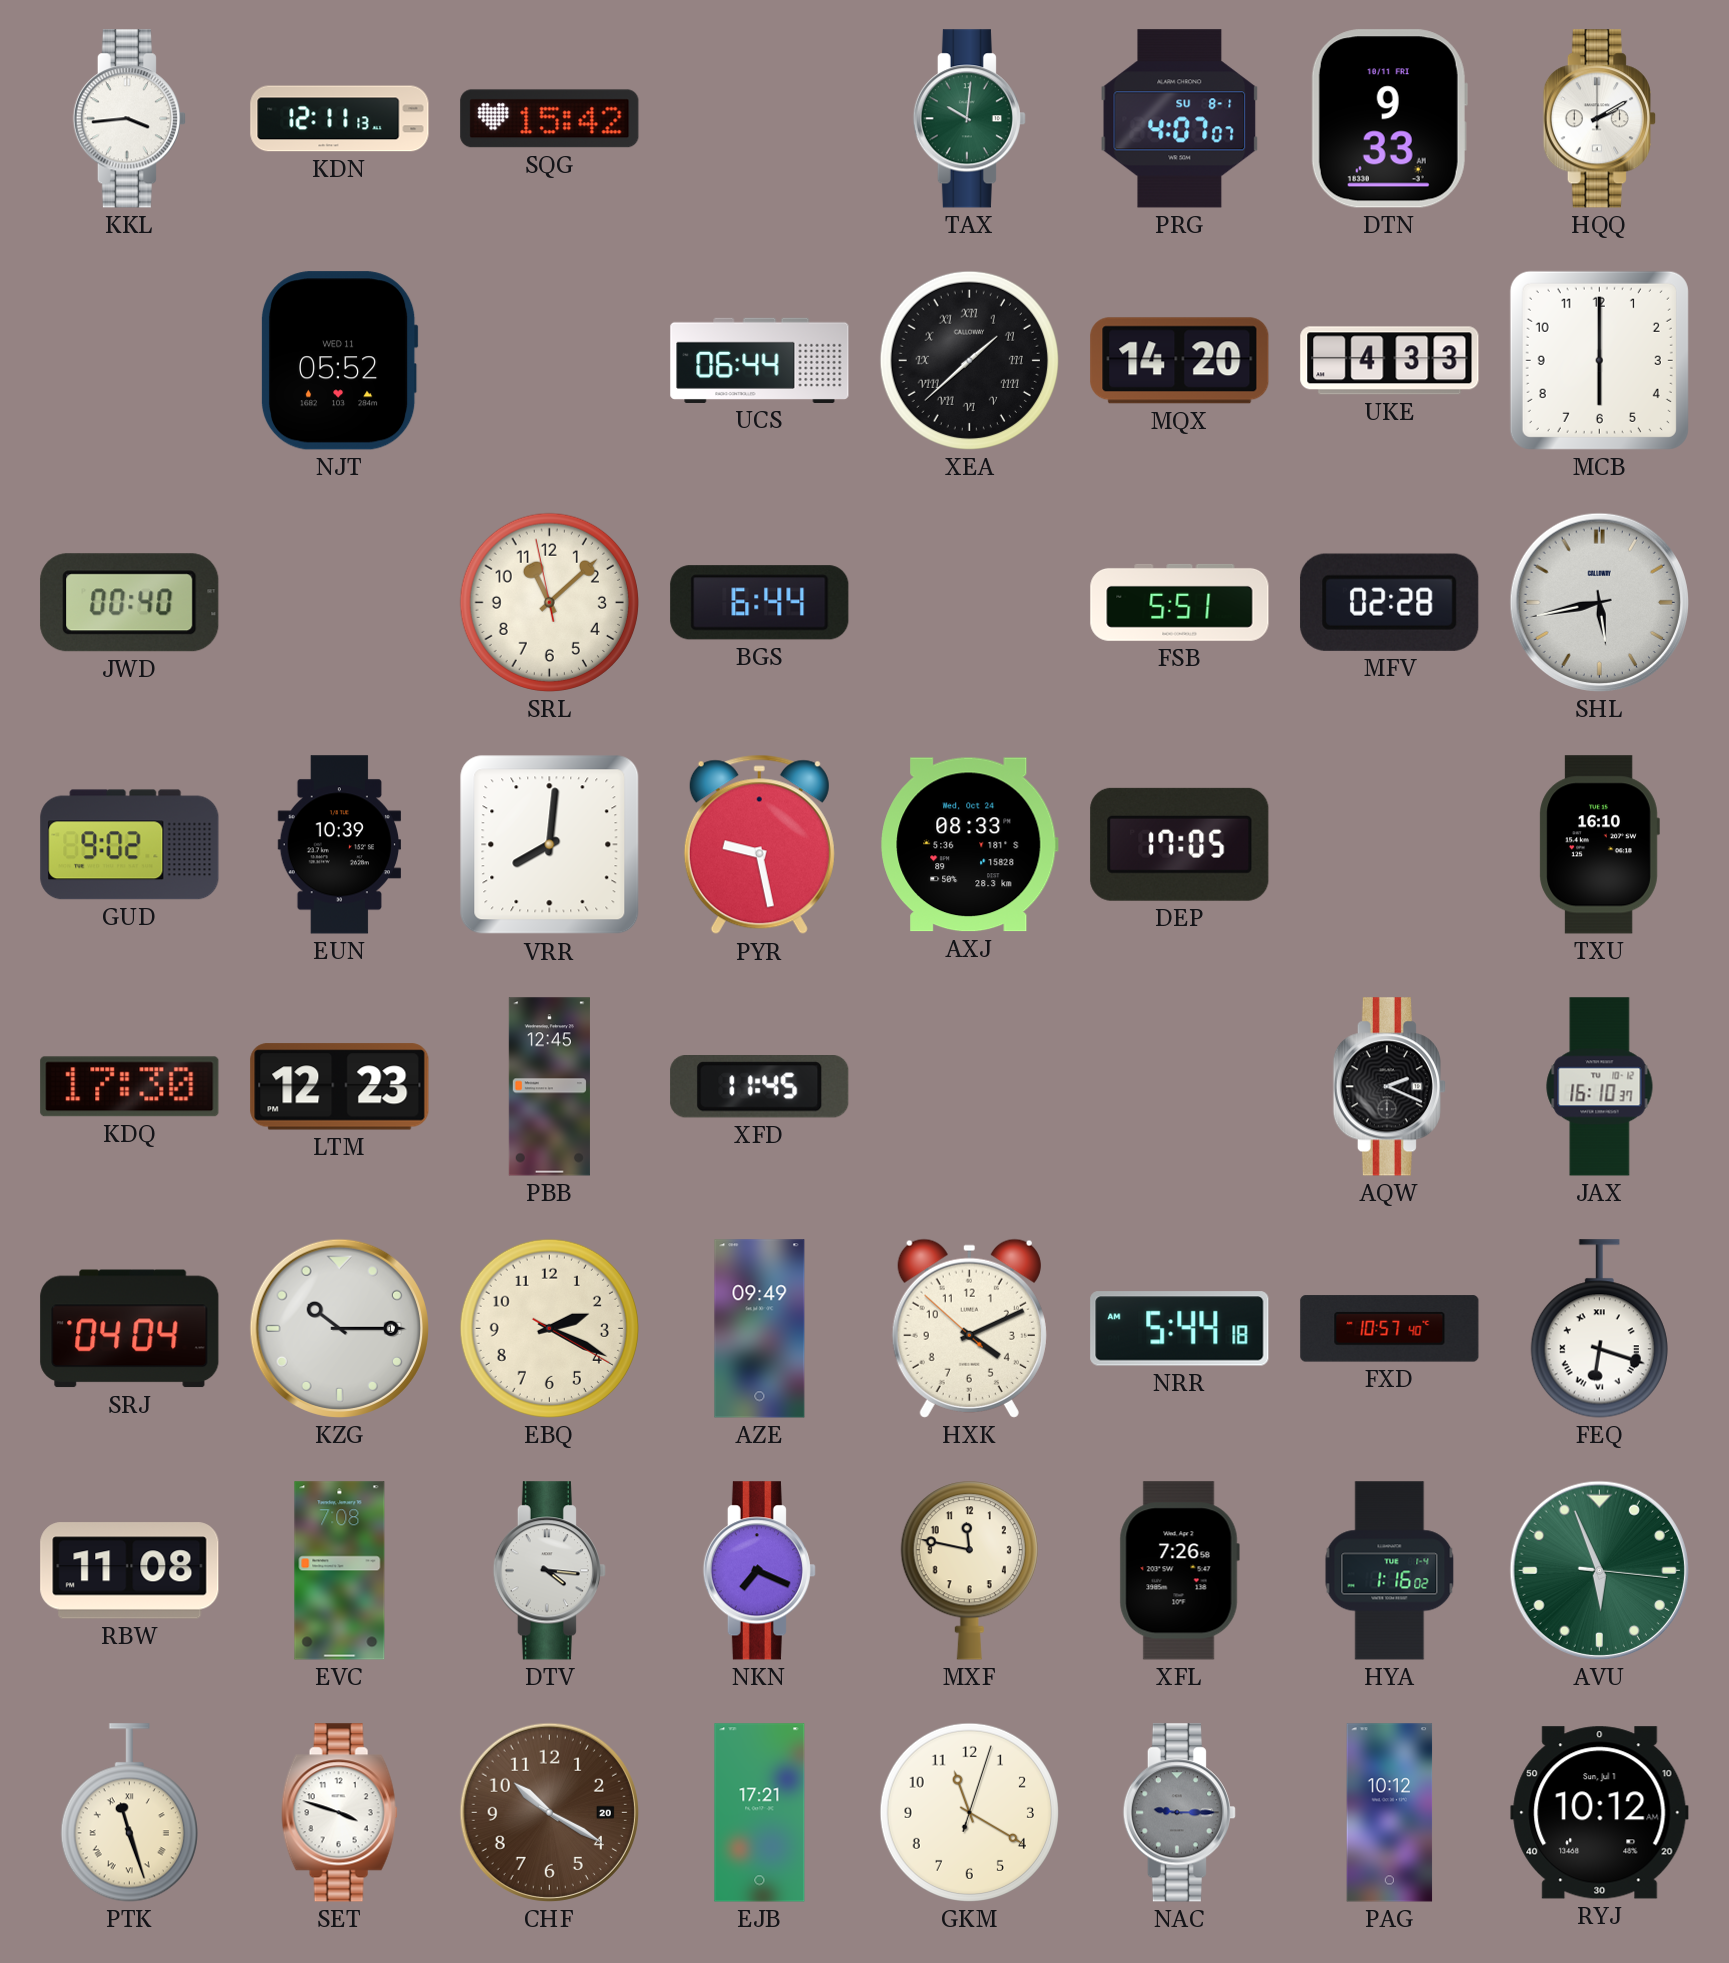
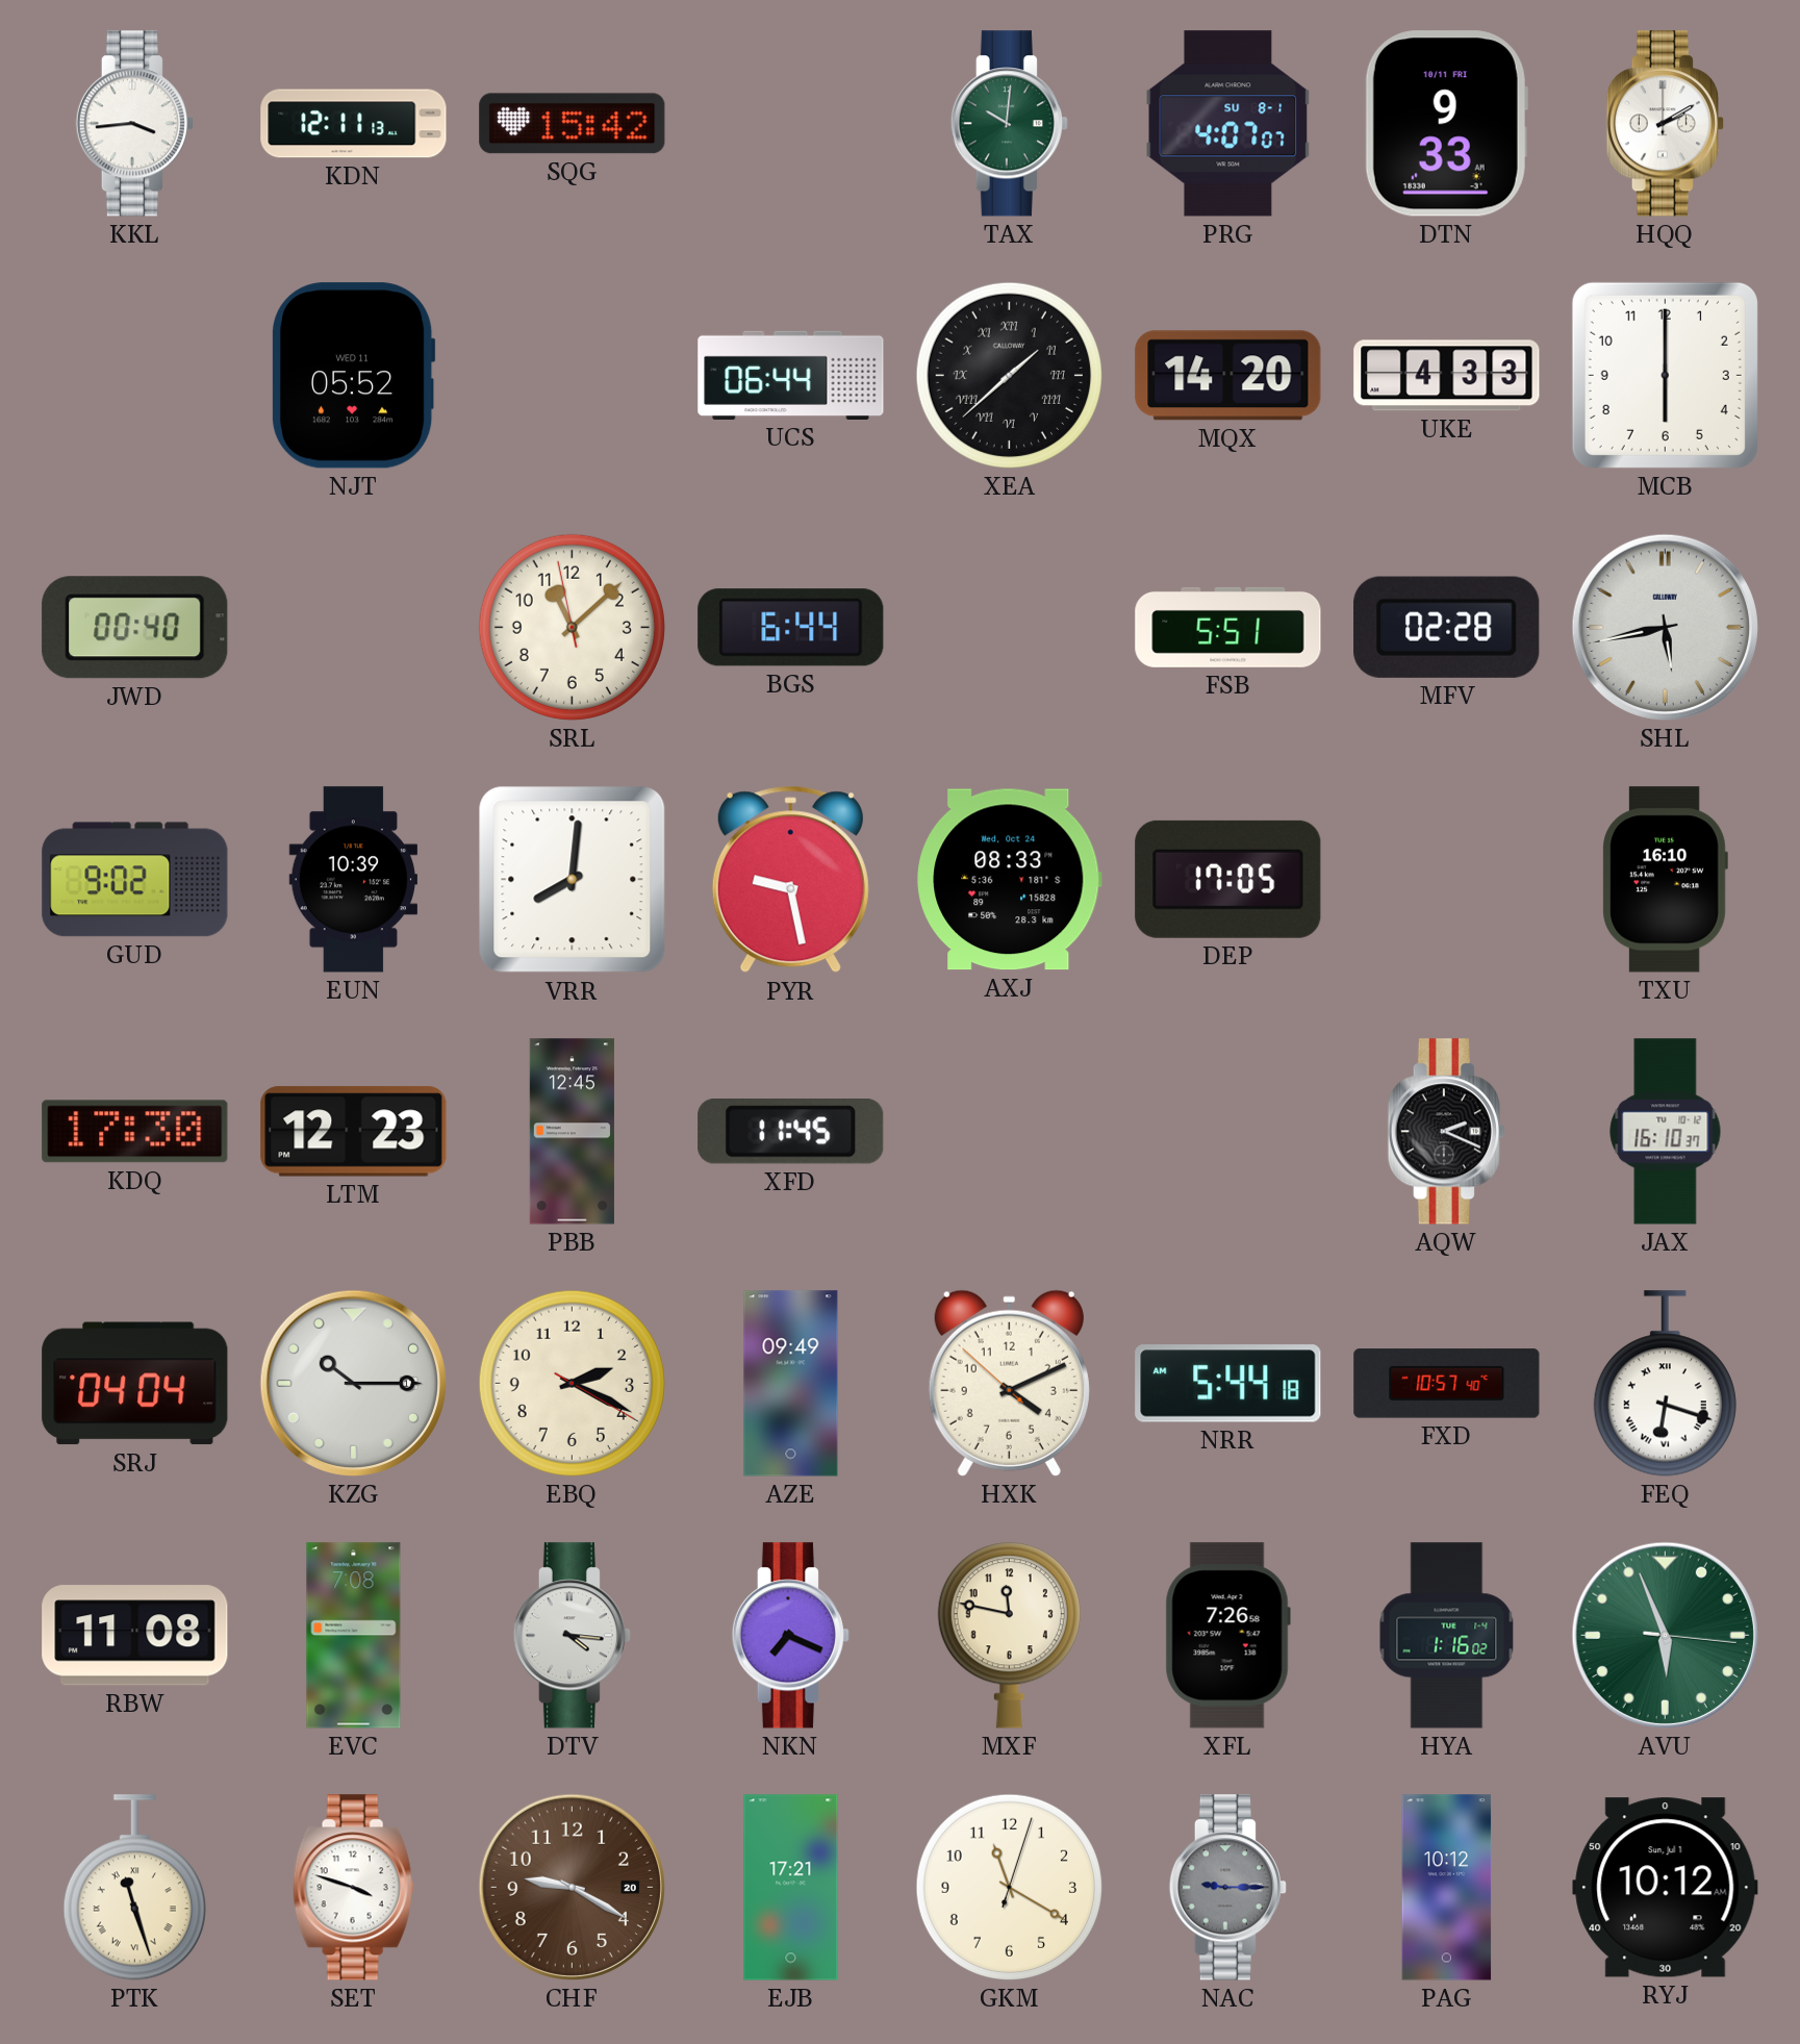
CHF: 10:20 -> 9:20 (572, 1887)
